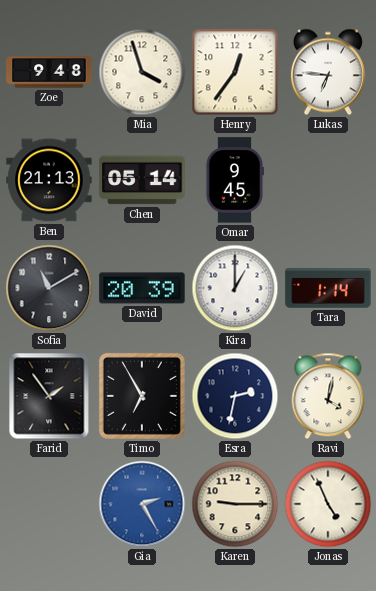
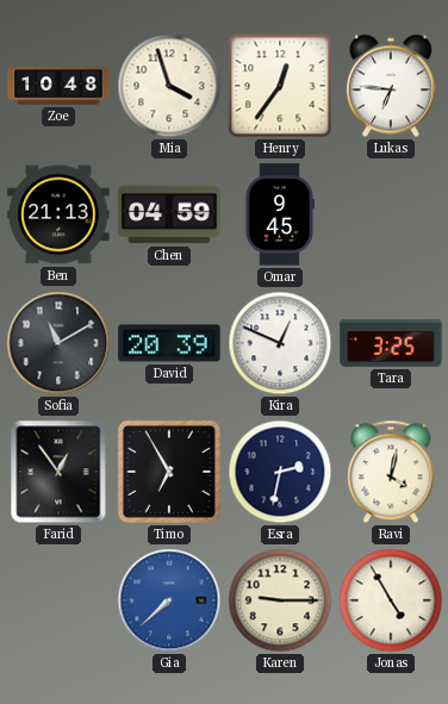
Zoe: 9:48 -> 10:48 (58, 86)
Chen: 05:14 -> 04:59 (169, 214)
Kira: 1:00 -> 12:49 (280, 343)
Tara: 1:14 -> 3:25 (391, 343)
Farid: 1:54 -> 12:54 (58, 472)
Gia: 2:25 -> 7:38 (169, 600)
Jonas: 4:56 -> 4:55 (391, 600)
